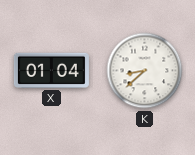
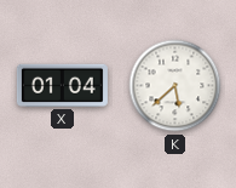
K: 8:38 -> 5:38 (175, 86)
